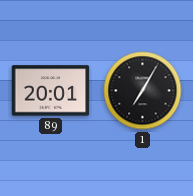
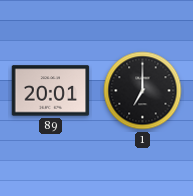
1: 7:05 -> 7:00 (143, 91)
